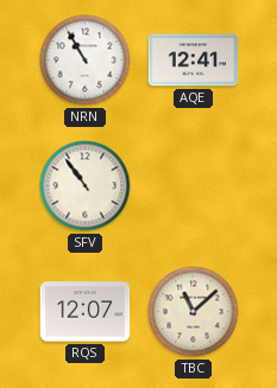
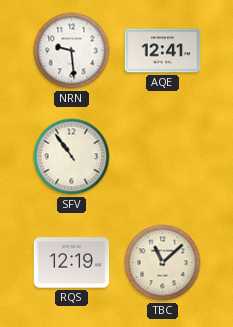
NRN: 10:55 -> 9:29 (72, 51)
RQS: 12:07 -> 12:19 (72, 263)
